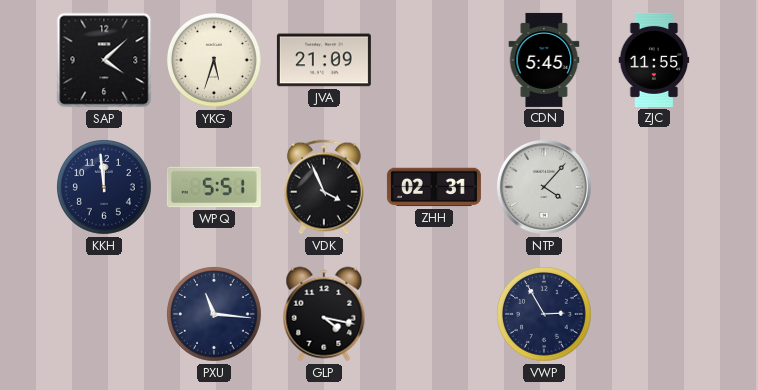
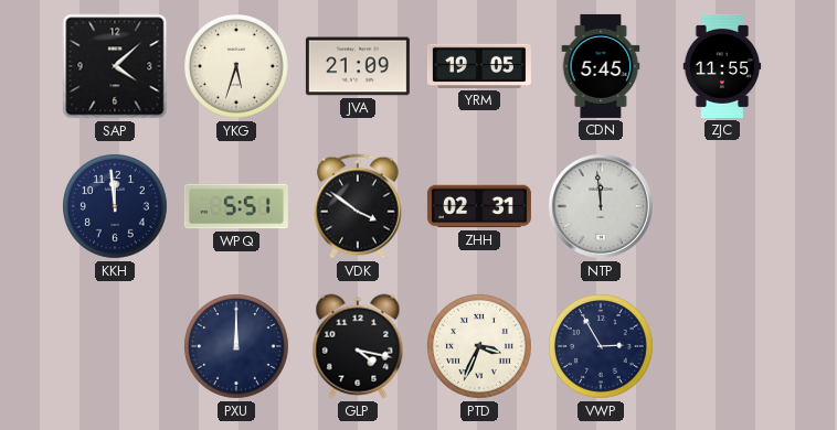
YRM: none -> 19:05 (479, 66)
VDK: 3:56 -> 3:51 (359, 206)
NTP: 4:07 -> 11:59 (601, 206)
PXU: 11:16 -> 12:00 (237, 347)
PTD: none -> 3:34 (480, 347)
